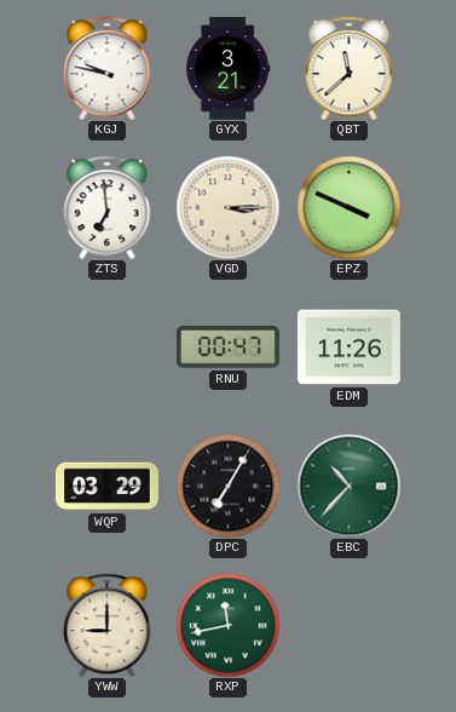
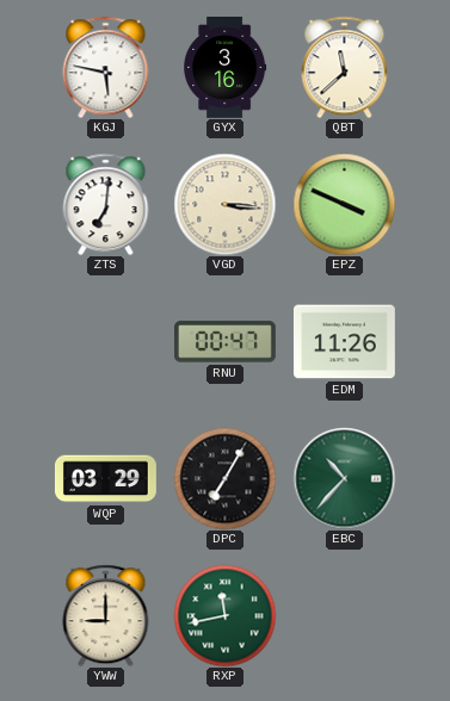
KGJ: 9:47 -> 5:47 (106, 67)
GYX: 3:21 -> 3:16 (226, 68)
ZTS: 6:59 -> 7:01 (106, 204)
VGD: 3:15 -> 3:16 (224, 204)
